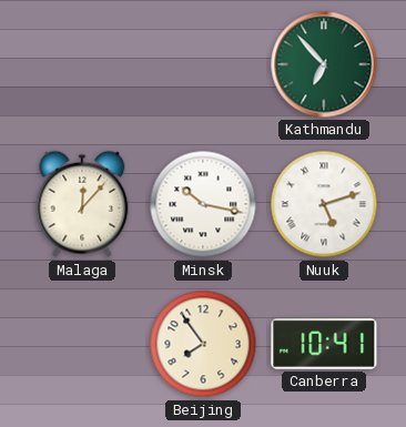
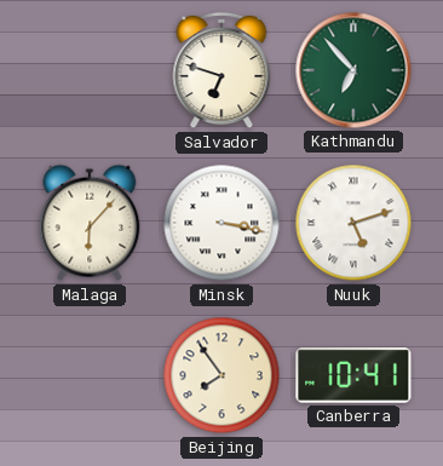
Salvador: none -> 6:48 (221, 70)
Malaga: 12:07 -> 6:07 (90, 223)
Minsk: 10:17 -> 3:17 (221, 223)
